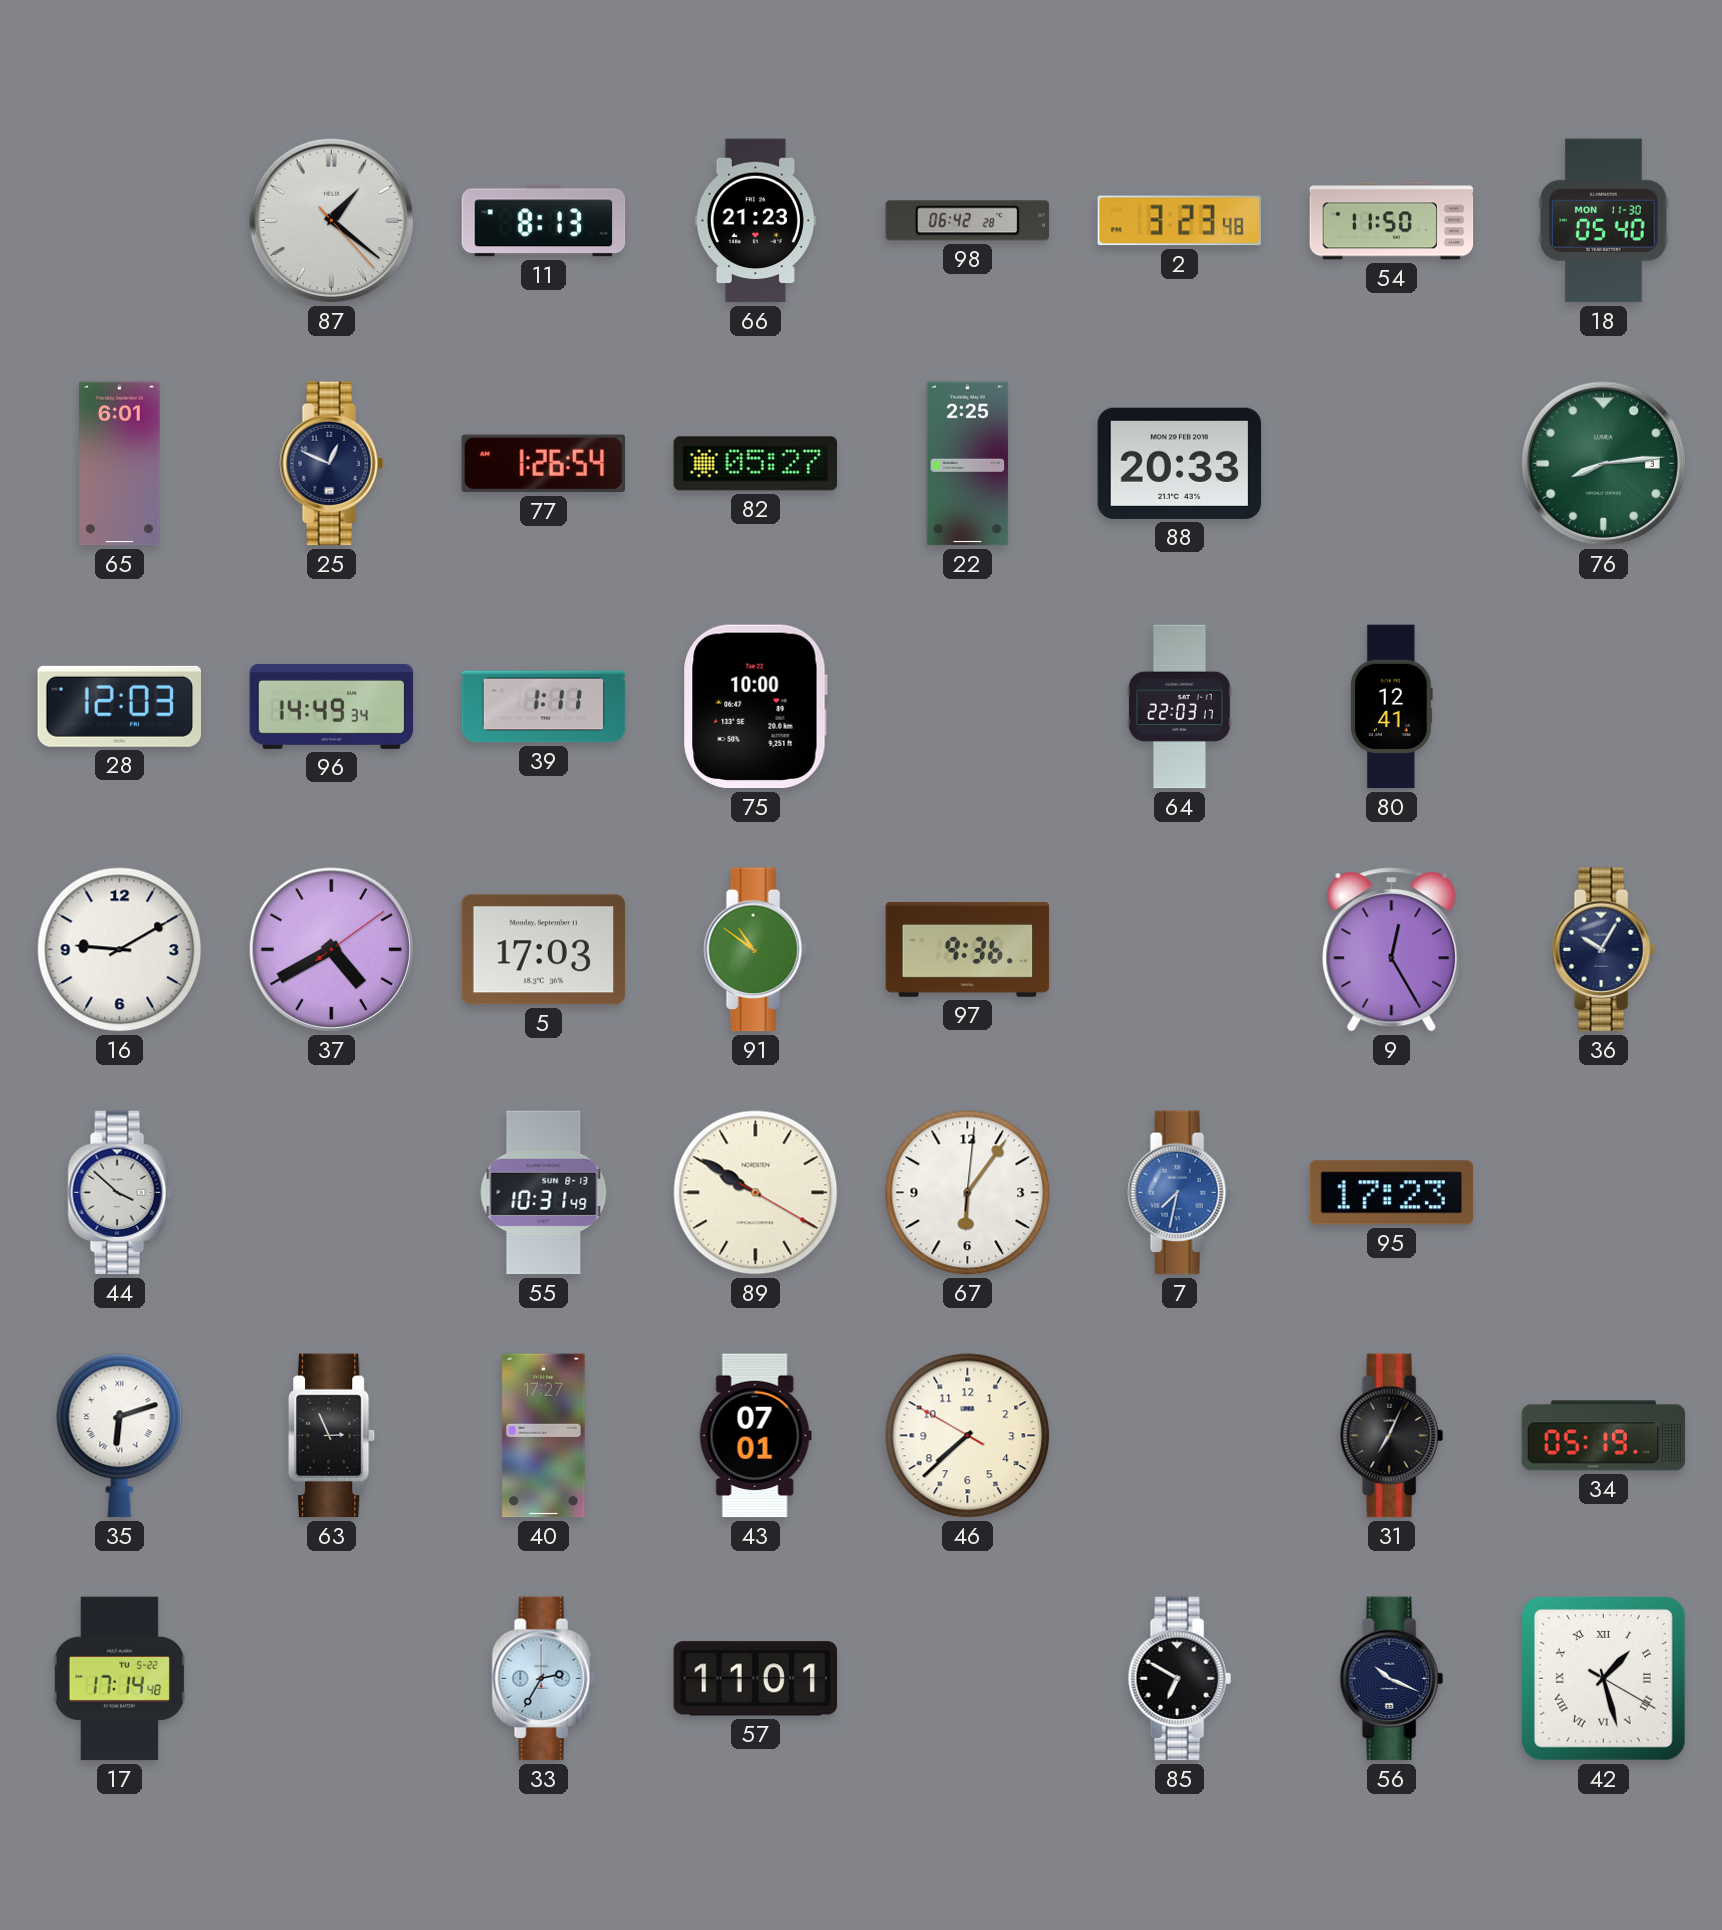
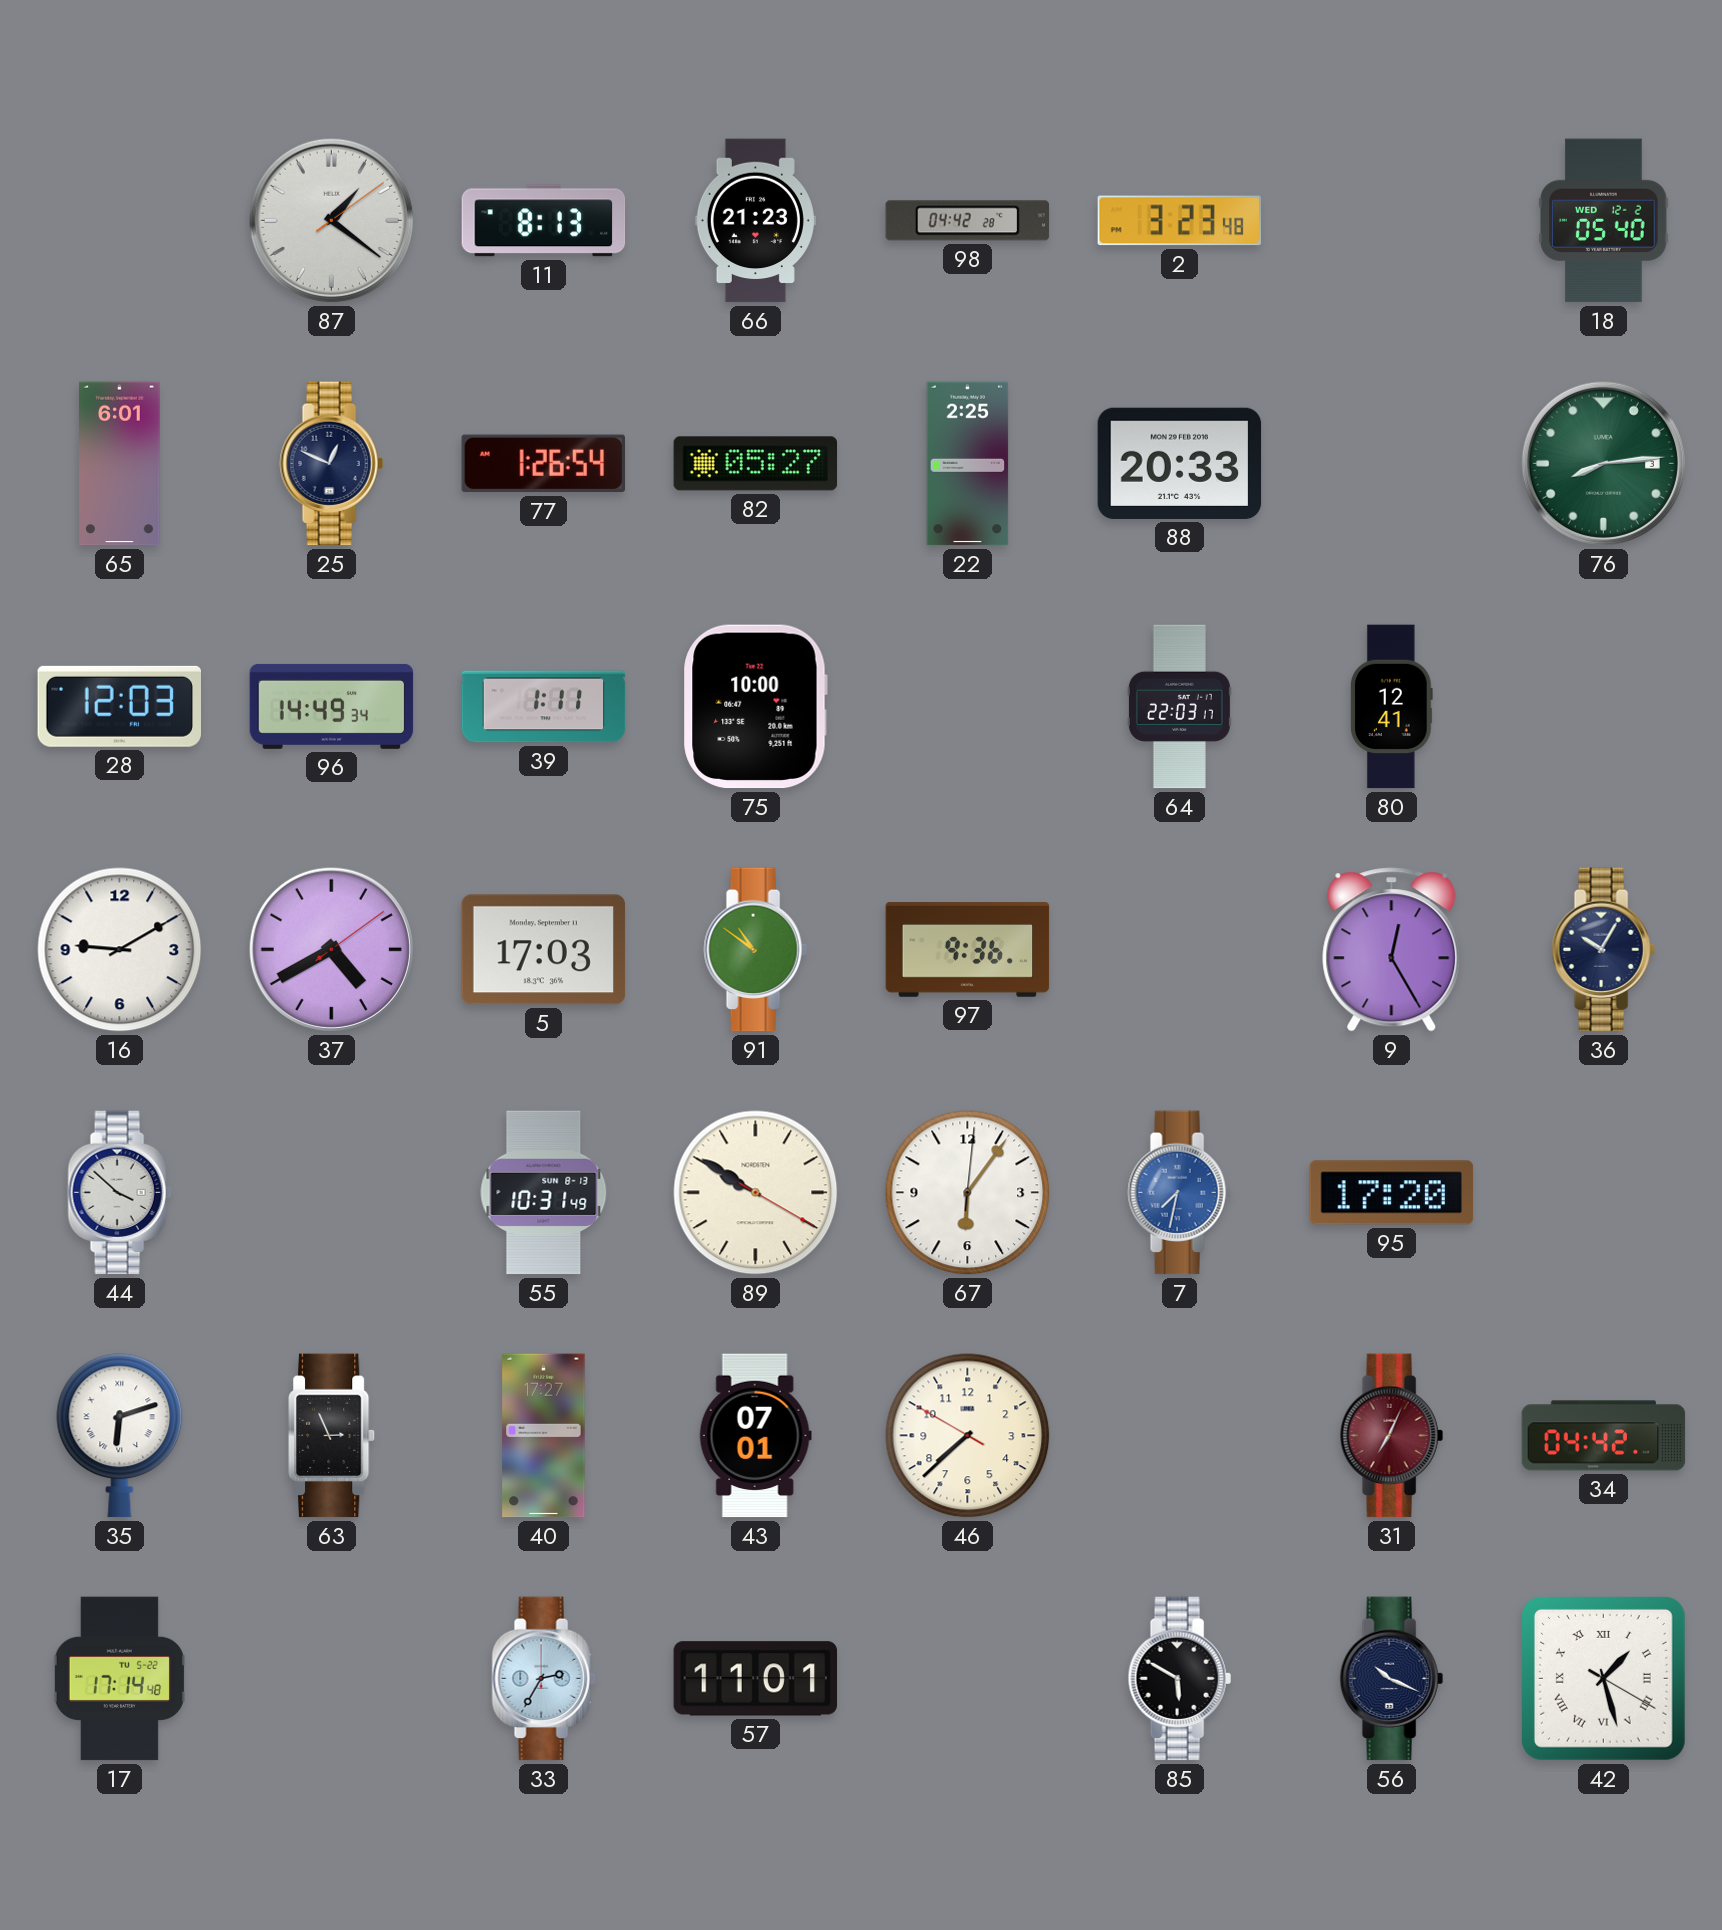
87: 1:21:23 -> 1:21:09 (331, 220)
98: 06:42 -> 04:42 (968, 221)
54: 11:50 -> none (1392, 221)
18 date: MON 11-30 -> WED 12-2 (1604, 221)
95: 17:23 -> 17:20 (1392, 1193)
31 dial: black -> burgundy (1391, 1436)
34: 05:19 -> 04:42 (1604, 1436)
85: 6:50 -> 5:50 (1179, 1679)
